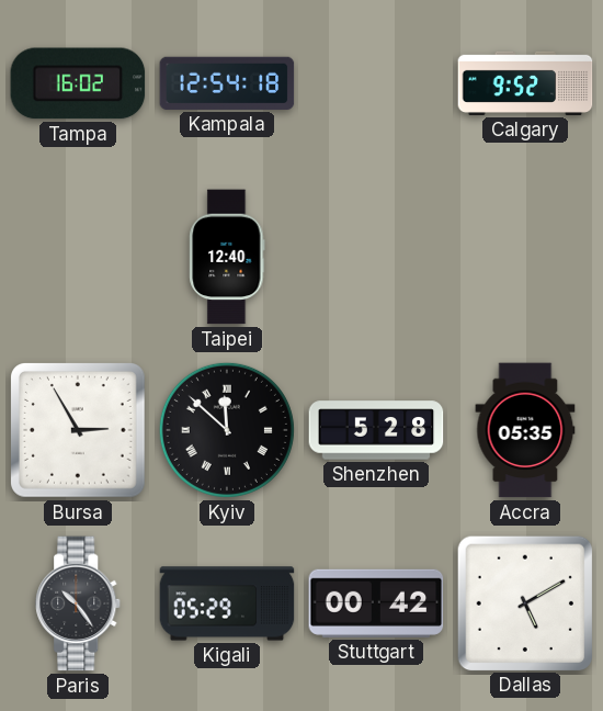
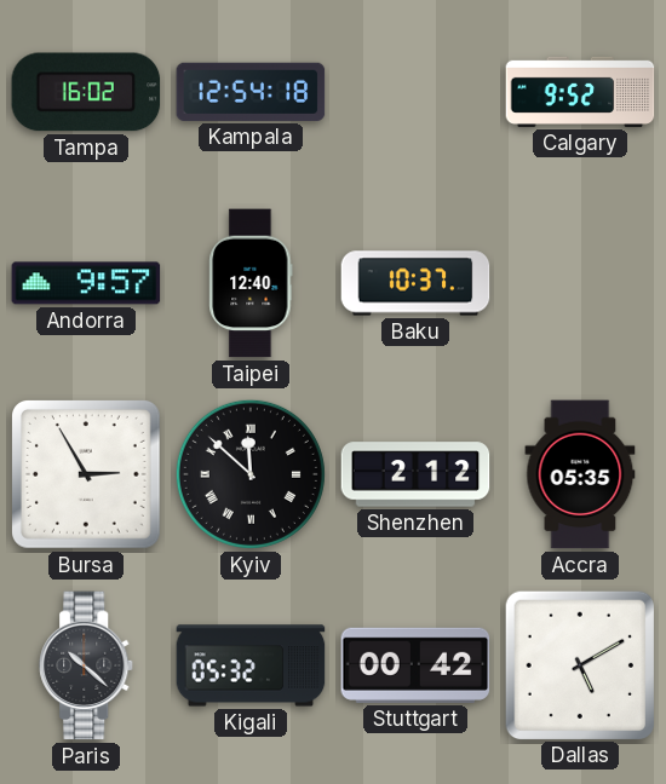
Andorra: none -> 9:57 (86, 283)
Baku: none -> 10:37 (415, 283)
Shenzhen: 5:28 -> 2:12 (415, 474)
Paris: 10:24 -> 10:22 (87, 665)
Kigali: 05:29 -> 05:32 (251, 665)
